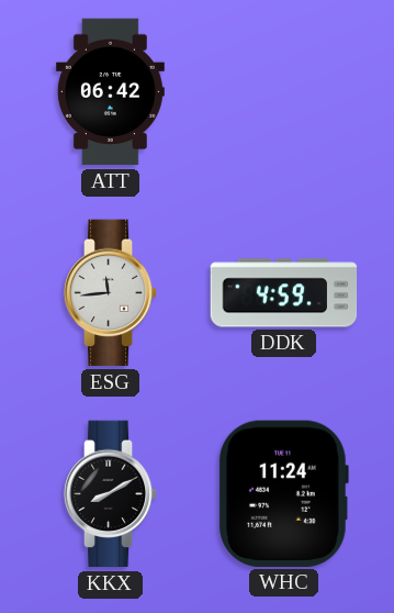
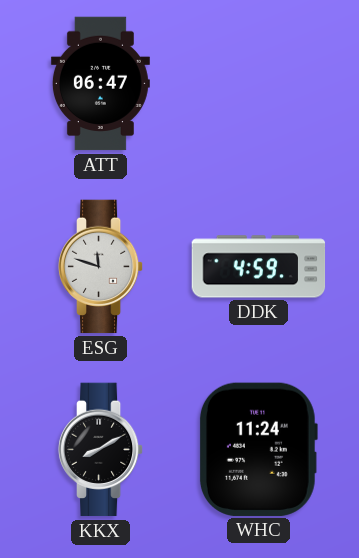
ATT: 06:42 -> 06:47 (100, 84)
ESG: 11:44 -> 11:48 (101, 267)
